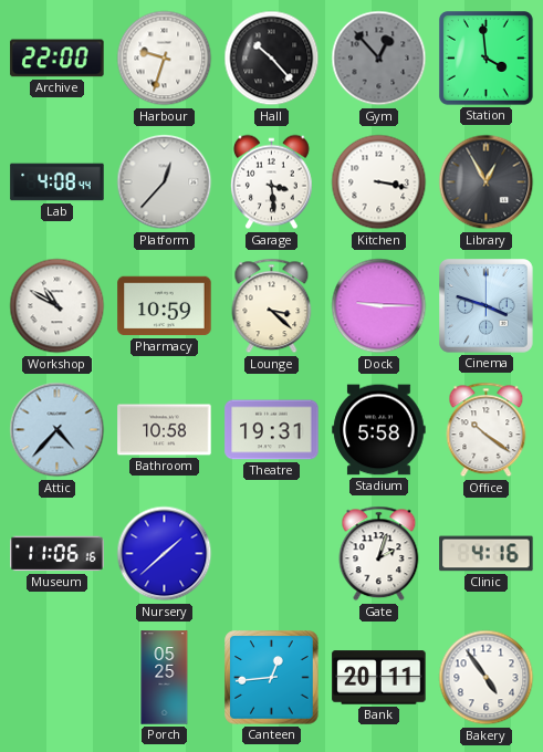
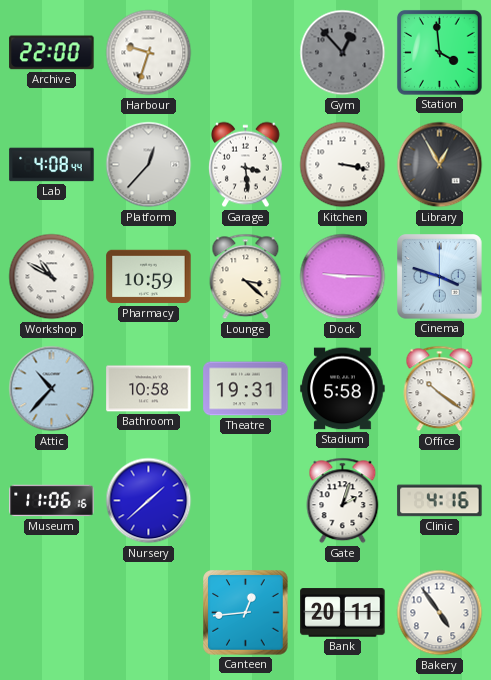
Hall: 10:23 -> none (272, 59)
Attic: 4:37 -> 10:37 (52, 389)
Porch: 05:25 -> none (165, 678)
